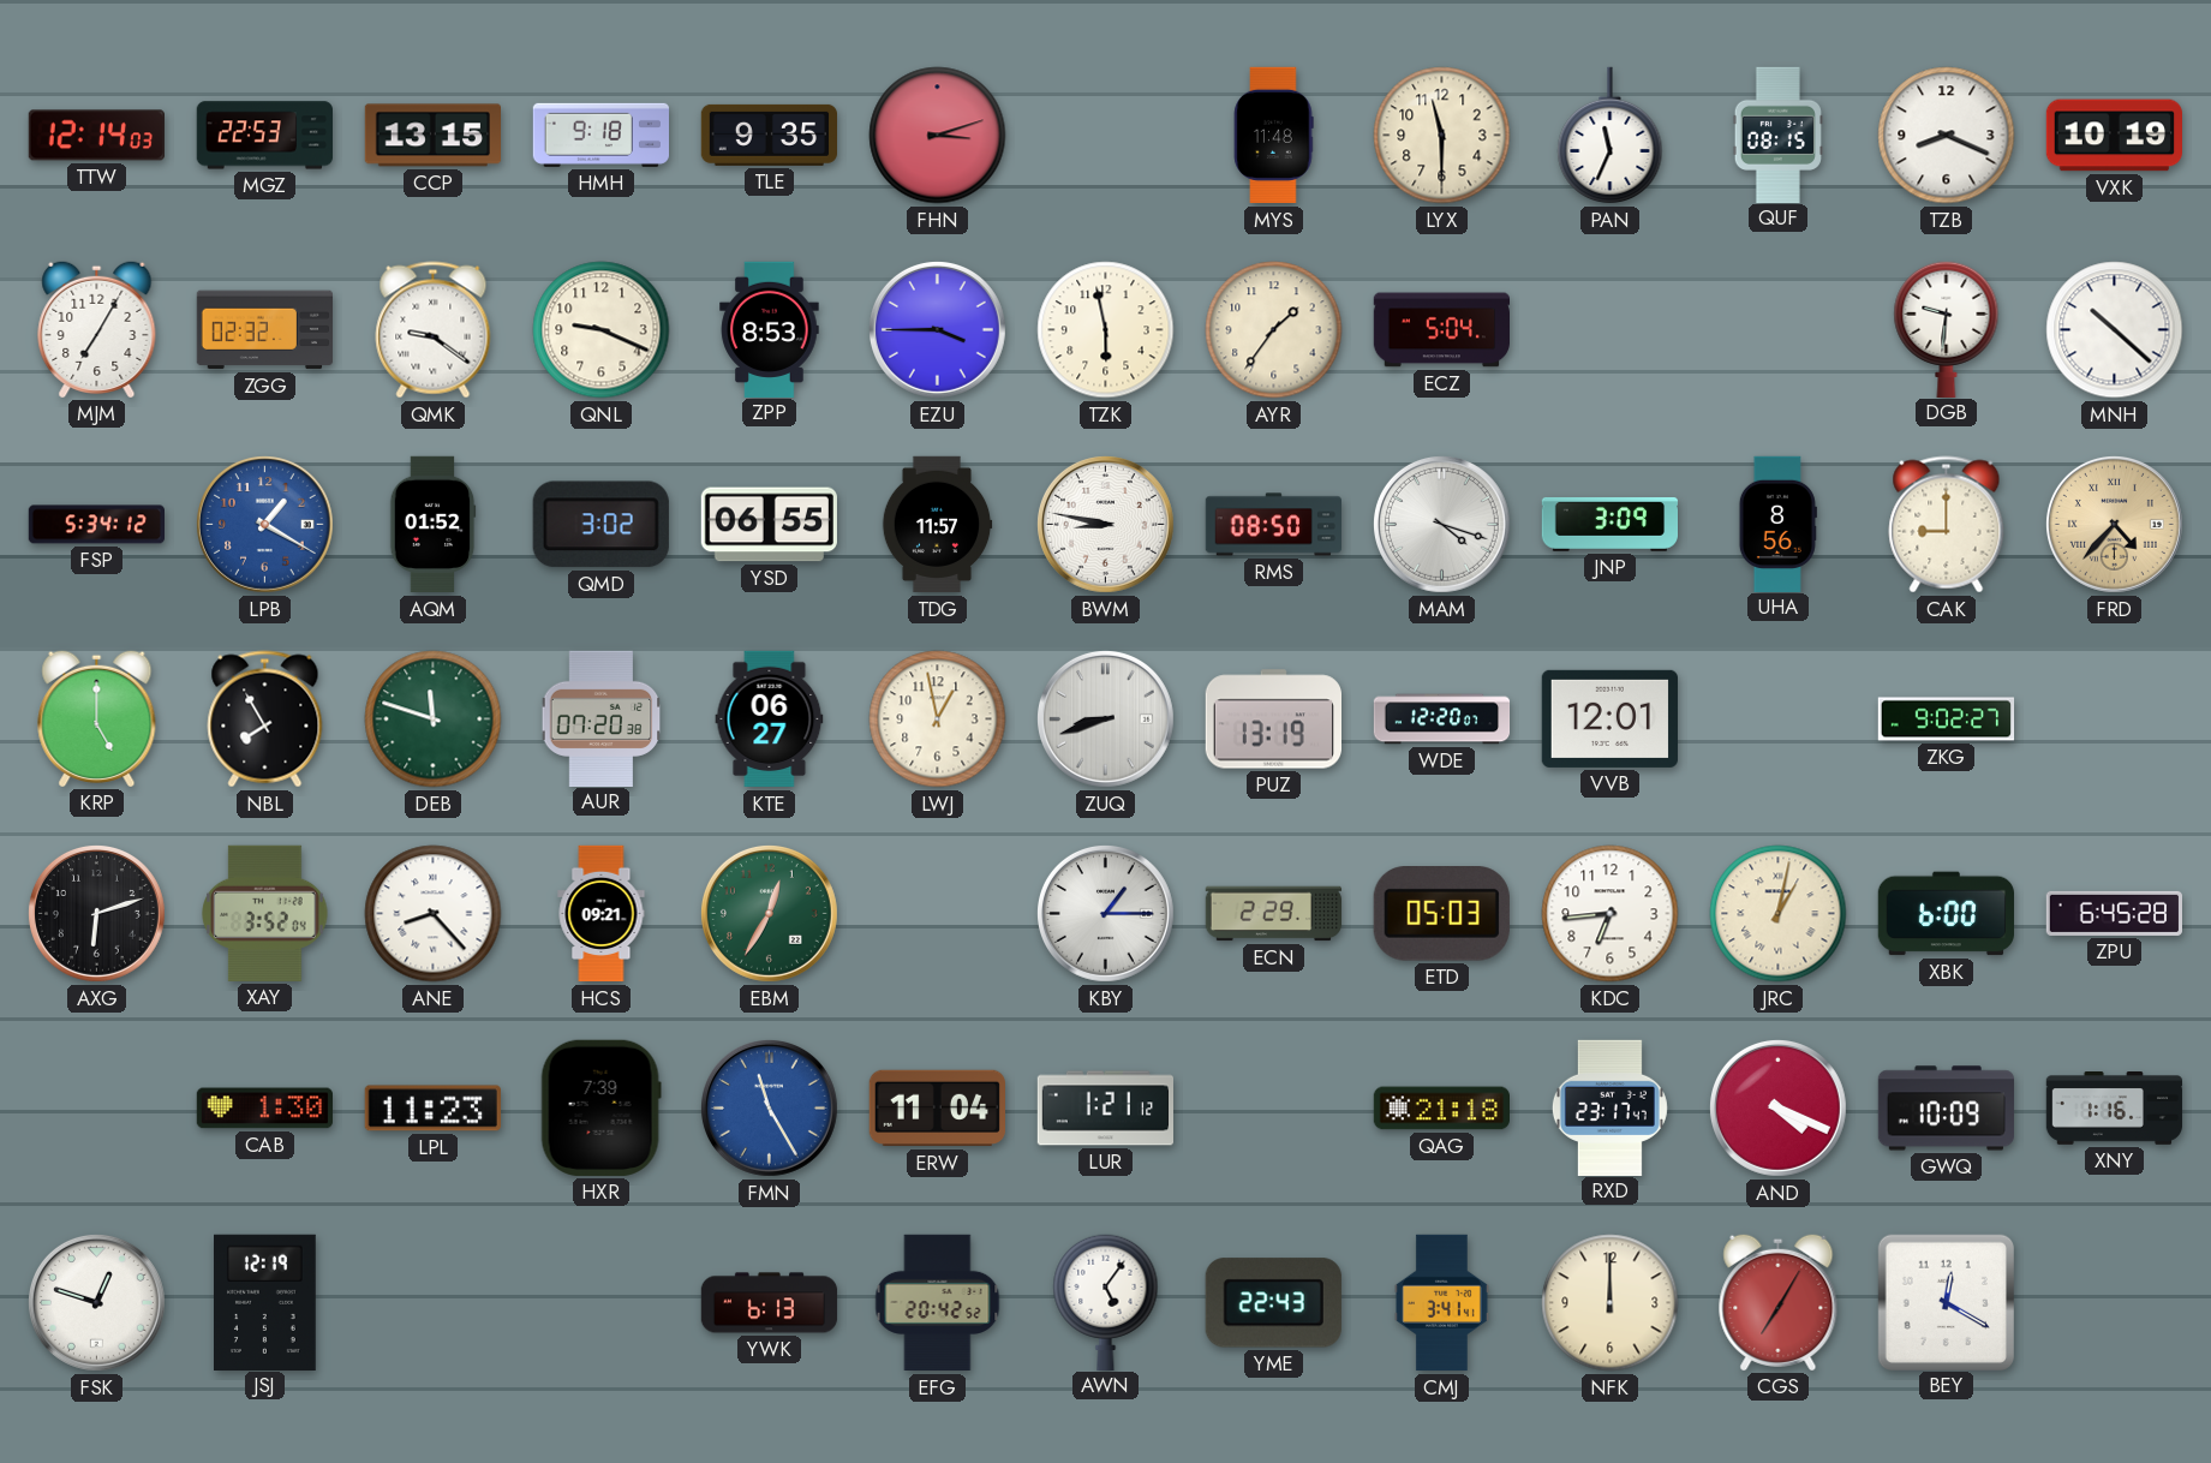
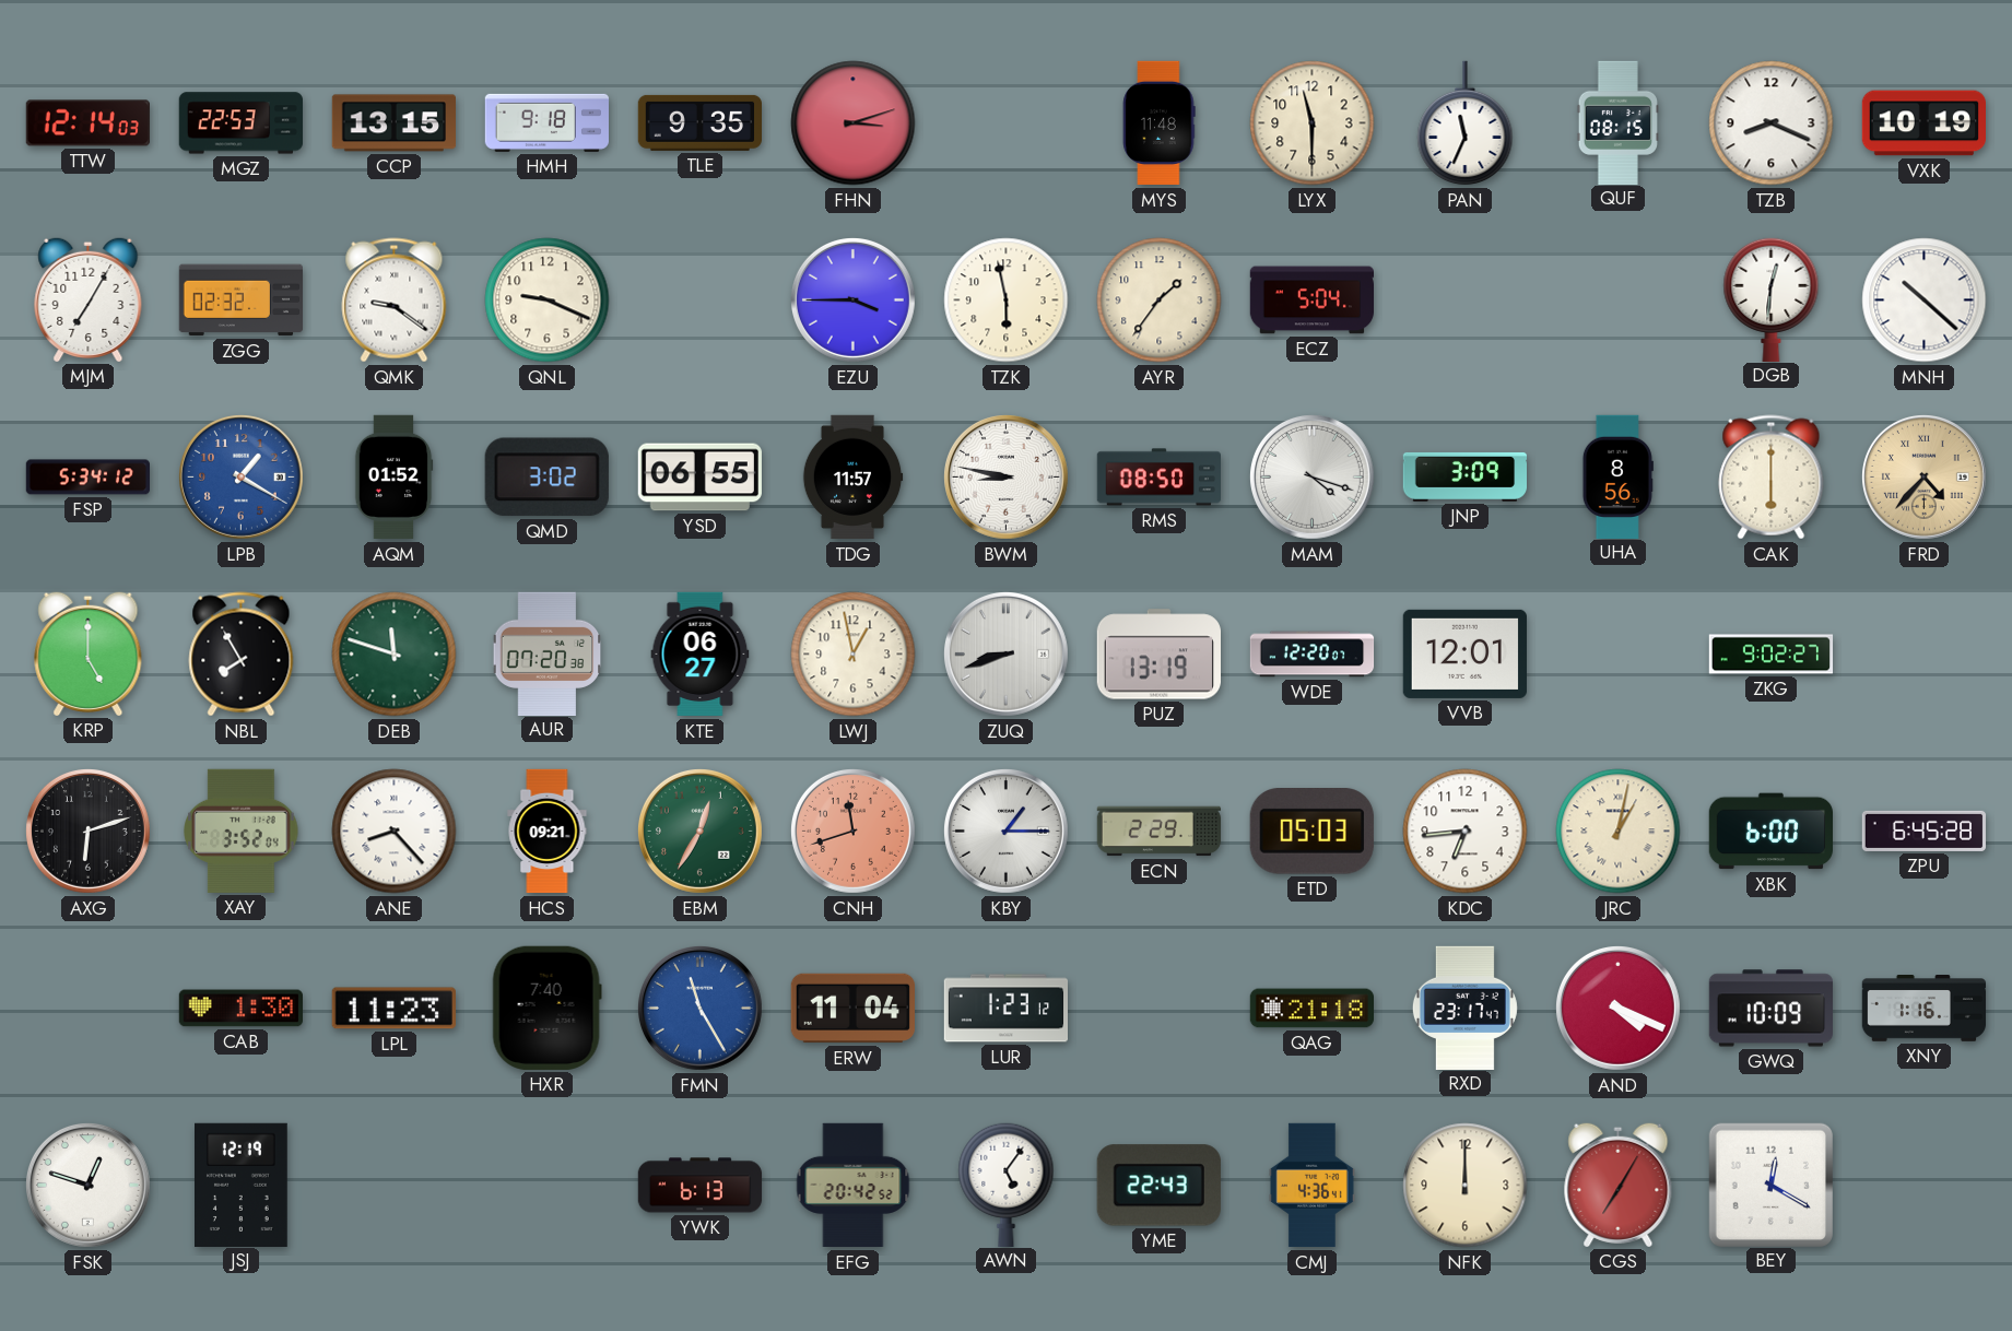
ZPP: 8:53 -> none (770, 329)
DGB: 9:31 -> 12:31 (1772, 299)
CAK: 9:00 -> 6:00 (1772, 478)
CNH: none -> 11:42 (852, 831)
HXR: 7:39 -> 7:40 (546, 1008)
LUR: 1:21 -> 1:23 (1005, 1009)
CMJ: 3:41 -> 4:36 (1311, 1186)
